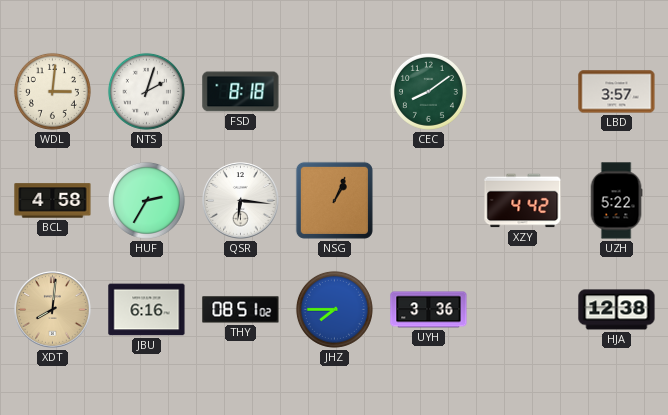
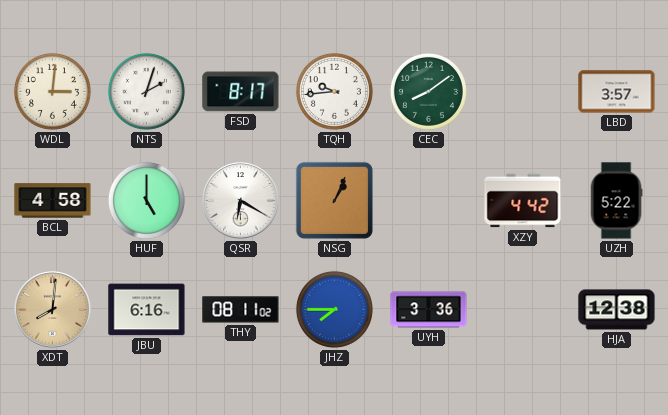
FSD: 8:18 -> 8:17 (241, 92)
TQH: none -> 9:44 (334, 91)
HUF: 2:35 -> 5:00 (146, 200)
QSR: 6:16 -> 6:20 (241, 201)
THY: 08:51 -> 08:11 (241, 310)
